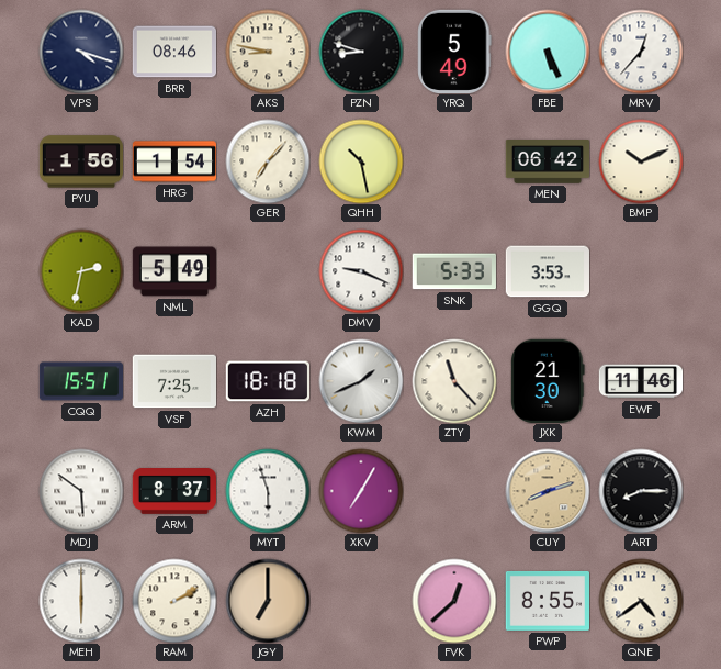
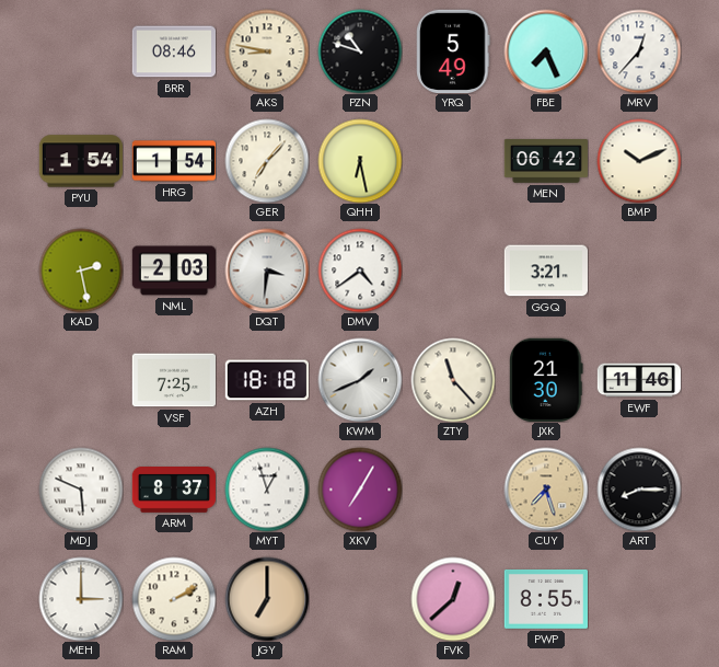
VPS: 4:18 -> none (81, 52)
PZN: 8:48 -> 10:48 (360, 51)
FBE: 5:26 -> 7:26 (546, 51)
PYU: 1:56 -> 1:54 (80, 161)
QHH: 10:28 -> 6:28 (360, 161)
KAD: 2:32 -> 2:28 (81, 271)
NML: 5:49 -> 2:03 (174, 271)
DQT: none -> 3:31 (267, 271)
DMV: 9:19 -> 4:39 (360, 271)
SNK: 5:33 -> none (454, 271)
GGQ: 3:53 -> 3:21 (545, 271)
CQQ: 15:51 -> none (80, 381)
MDJ: 5:51 -> 5:49 (81, 490)
MYT: 5:57 -> 12:57 (267, 490)
CUY: 8:12 -> 7:27 (546, 490)
MEH: 6:00 -> 3:00 (81, 599)
QNE: 4:39 -> none (641, 601)
